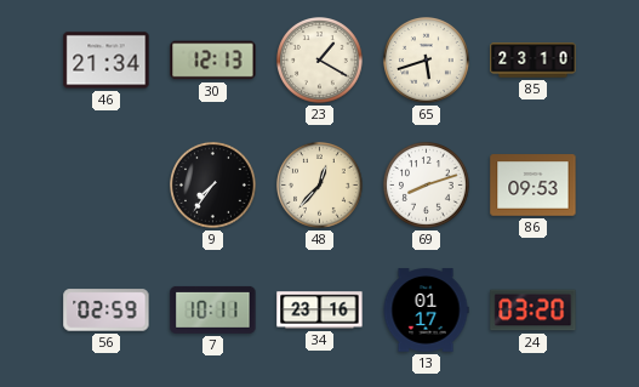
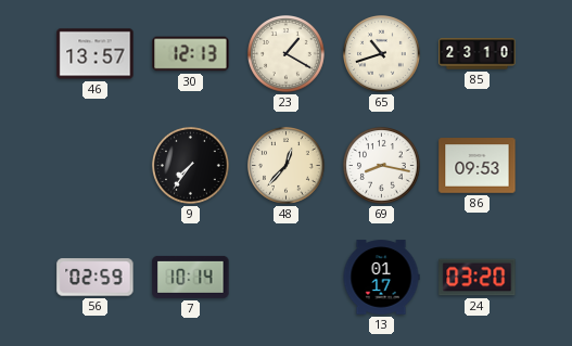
46: 21:34 -> 13:57 (96, 54)
65: 5:42 -> 10:42 (382, 54)
69: 8:12 -> 8:17 (382, 166)
7: 10:11 -> 10:14 (191, 277)
34: 23:16 -> none (320, 311)
